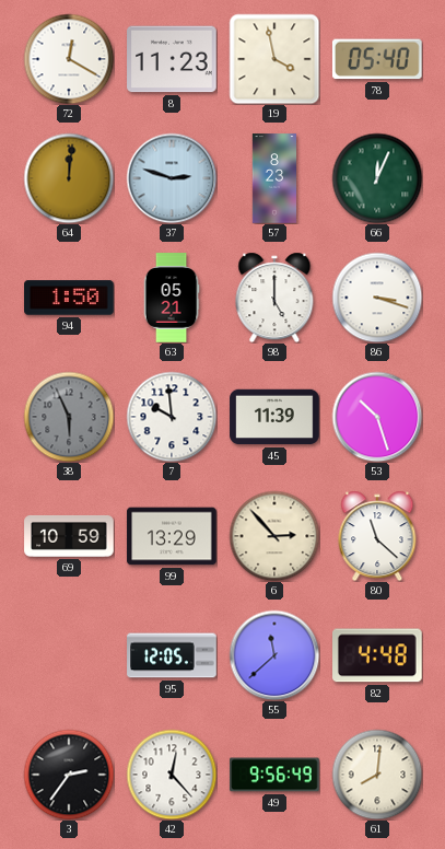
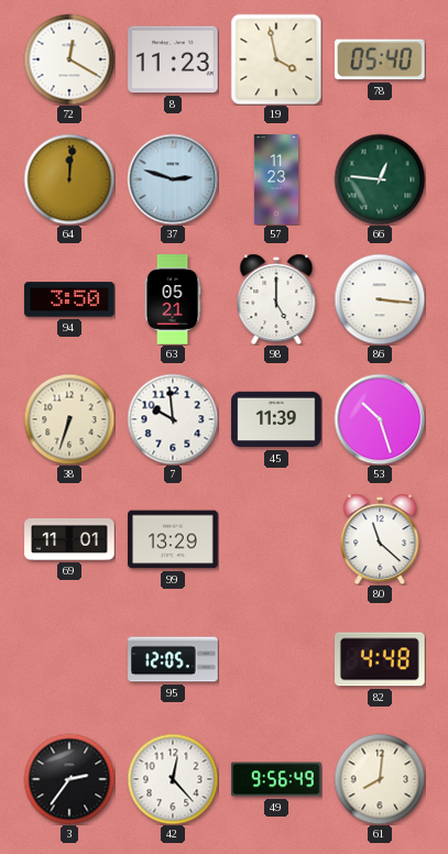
57: 8:23 -> 11:23 (275, 179)
66: 12:04 -> 12:46 (380, 179)
94: 1:50 -> 3:50 (69, 299)
86: 3:18 -> 3:16 (380, 299)
38: 5:56 -> 6:33 (69, 419)
38 dial: grey -> cream (69, 419)
69: 10:59 -> 11:01 (69, 539)
6: 2:53 -> none (274, 536)
55: 11:38 -> none (274, 655)
